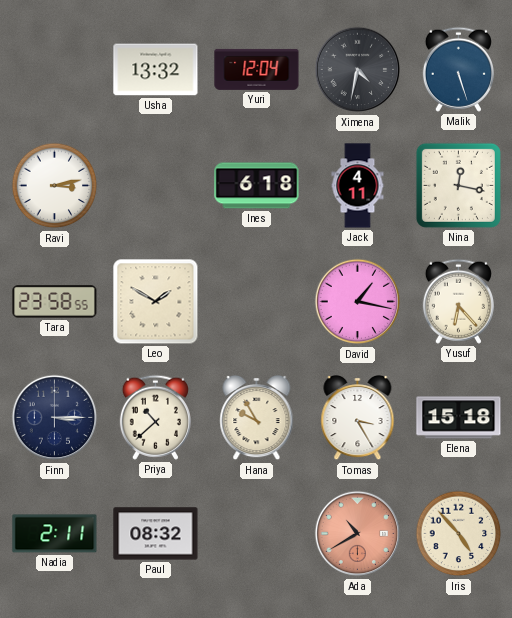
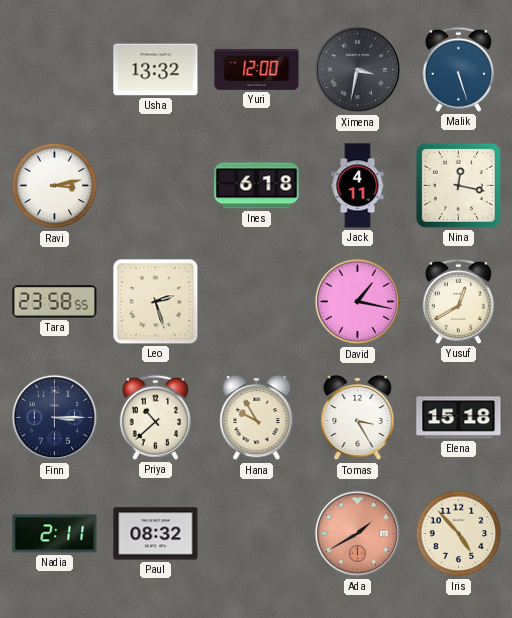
Yuri: 12:04 -> 12:00 (257, 69)
Ximena: 4:32 -> 3:32 (358, 70)
Leo: 1:50 -> 2:27 (156, 302)
Yusuf: 6:23 -> 12:40 (458, 301)
Ada: 10:40 -> 1:40 (358, 534)
